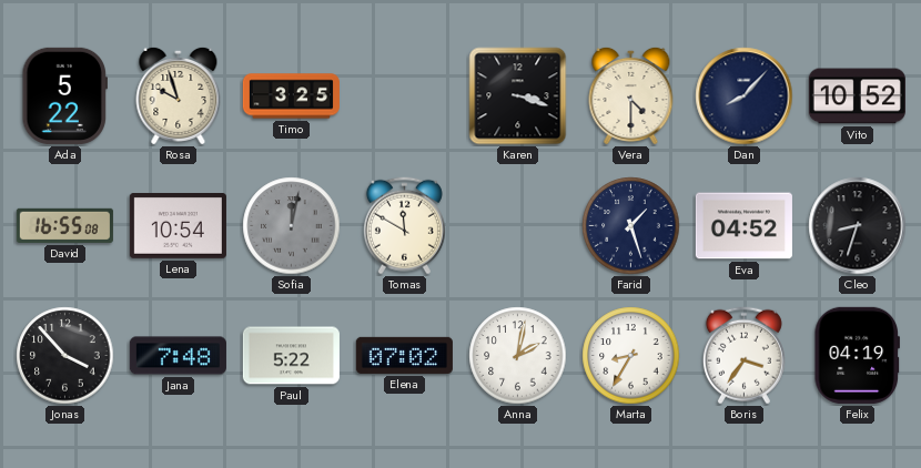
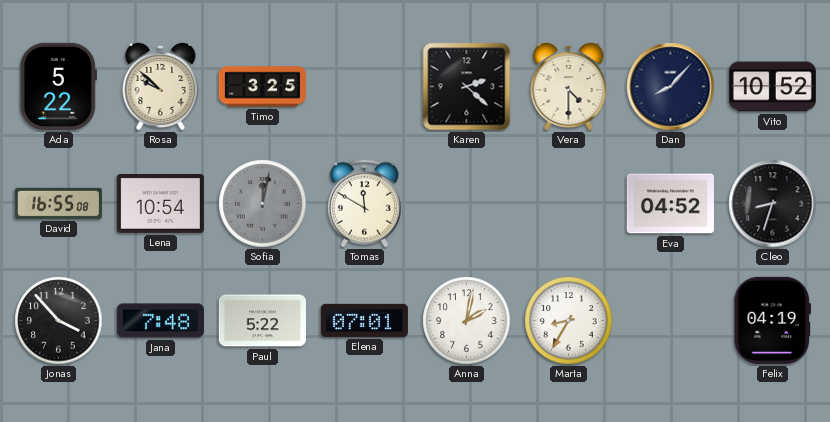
Rosa: 9:57 -> 9:52 (161, 86)
Karen: 3:18 -> 2:22 (467, 87)
Farid: 1:27 -> none (631, 226)
Elena: 07:02 -> 07:01 (364, 320)
Boris: 3:36 -> none (743, 356)
